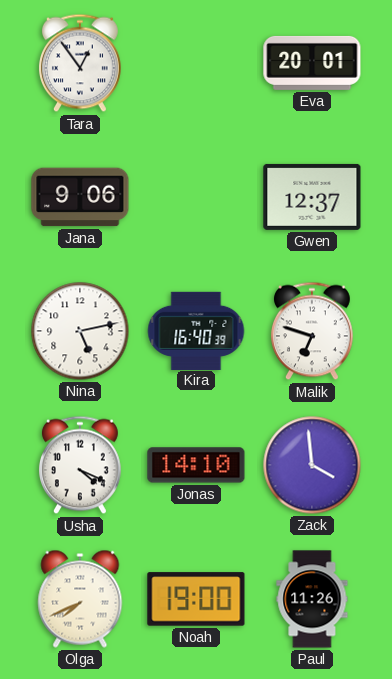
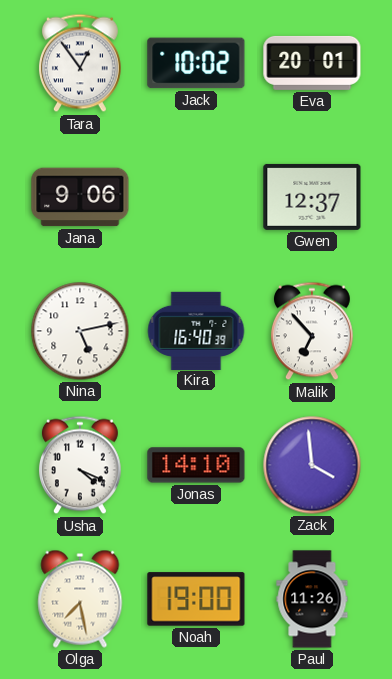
Jack: none -> 10:02 (196, 63)
Malik: 6:48 -> 6:53 (312, 331)
Olga: 7:41 -> 7:28 (80, 599)
